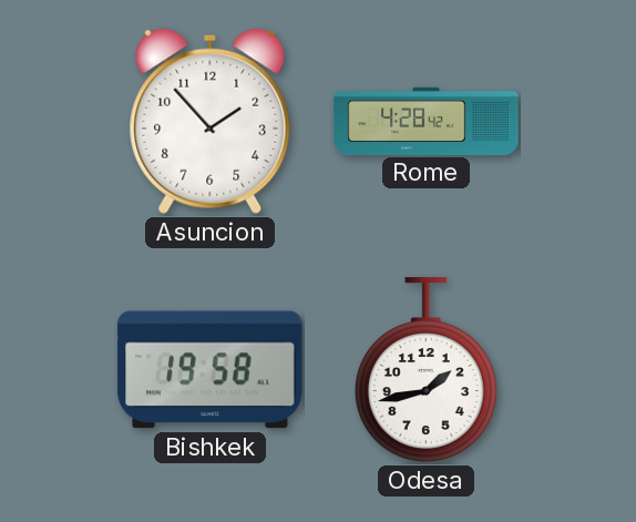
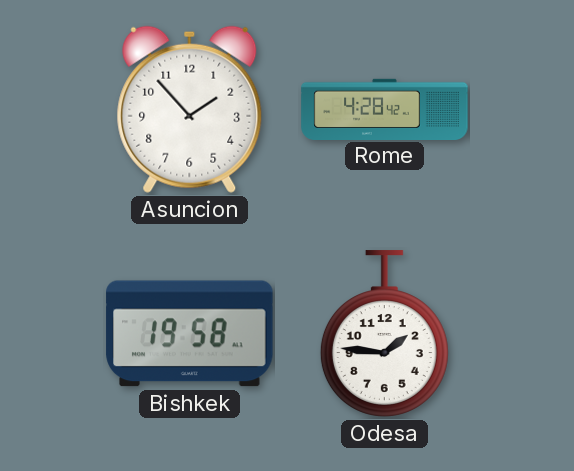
Odesa: 1:43 -> 1:46 (384, 334)
